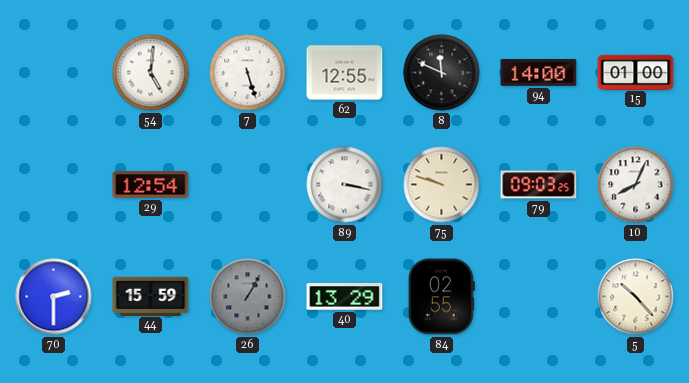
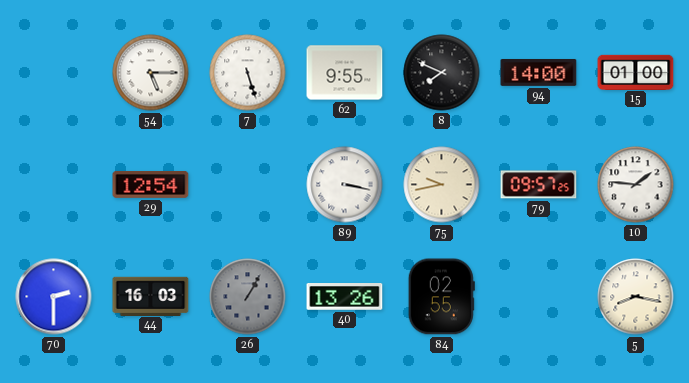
54: 5:01 -> 5:15 (151, 73)
62: 12:55 -> 9:55 (345, 73)
8: 11:49 -> 7:49 (442, 73)
75: 9:48 -> 9:43 (442, 185)
79: 09:03 -> 09:57 (539, 185)
10: 8:04 -> 1:46 (636, 185)
44: 15:59 -> 16:03 (151, 296)
40: 13:29 -> 13:26 (345, 297)
5: 10:23 -> 8:17 (636, 297)
